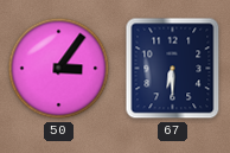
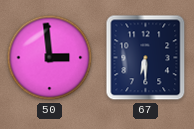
50: 3:06 -> 2:59 (50, 58)
